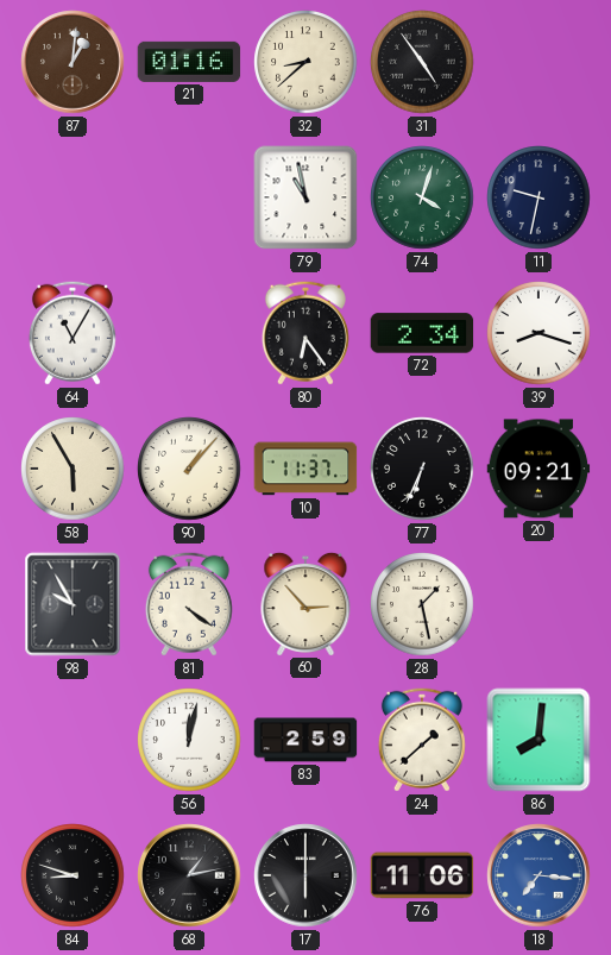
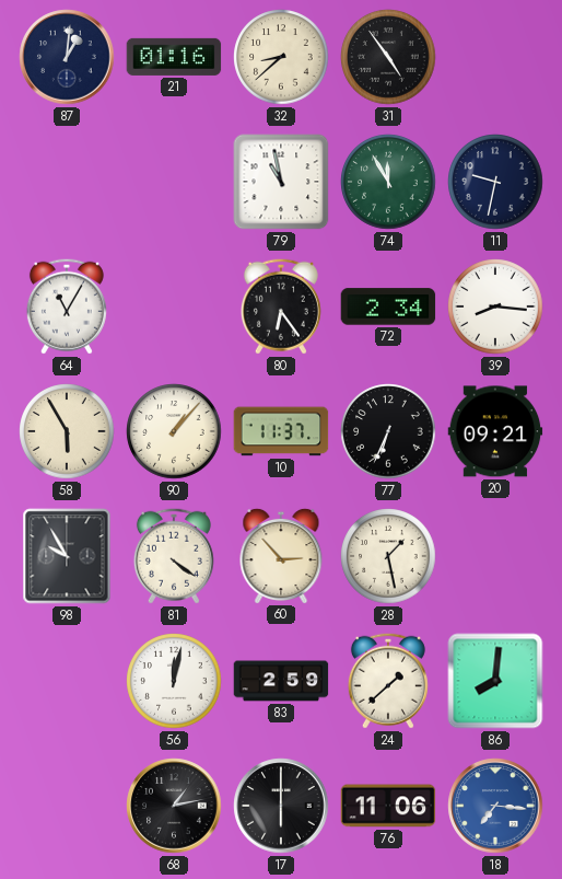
87 dial: brown -> navy (67, 57)
74: 4:03 -> 11:55 (388, 182)
39: 8:18 -> 8:16 (495, 307)
84: 8:48 -> none (73, 875)
